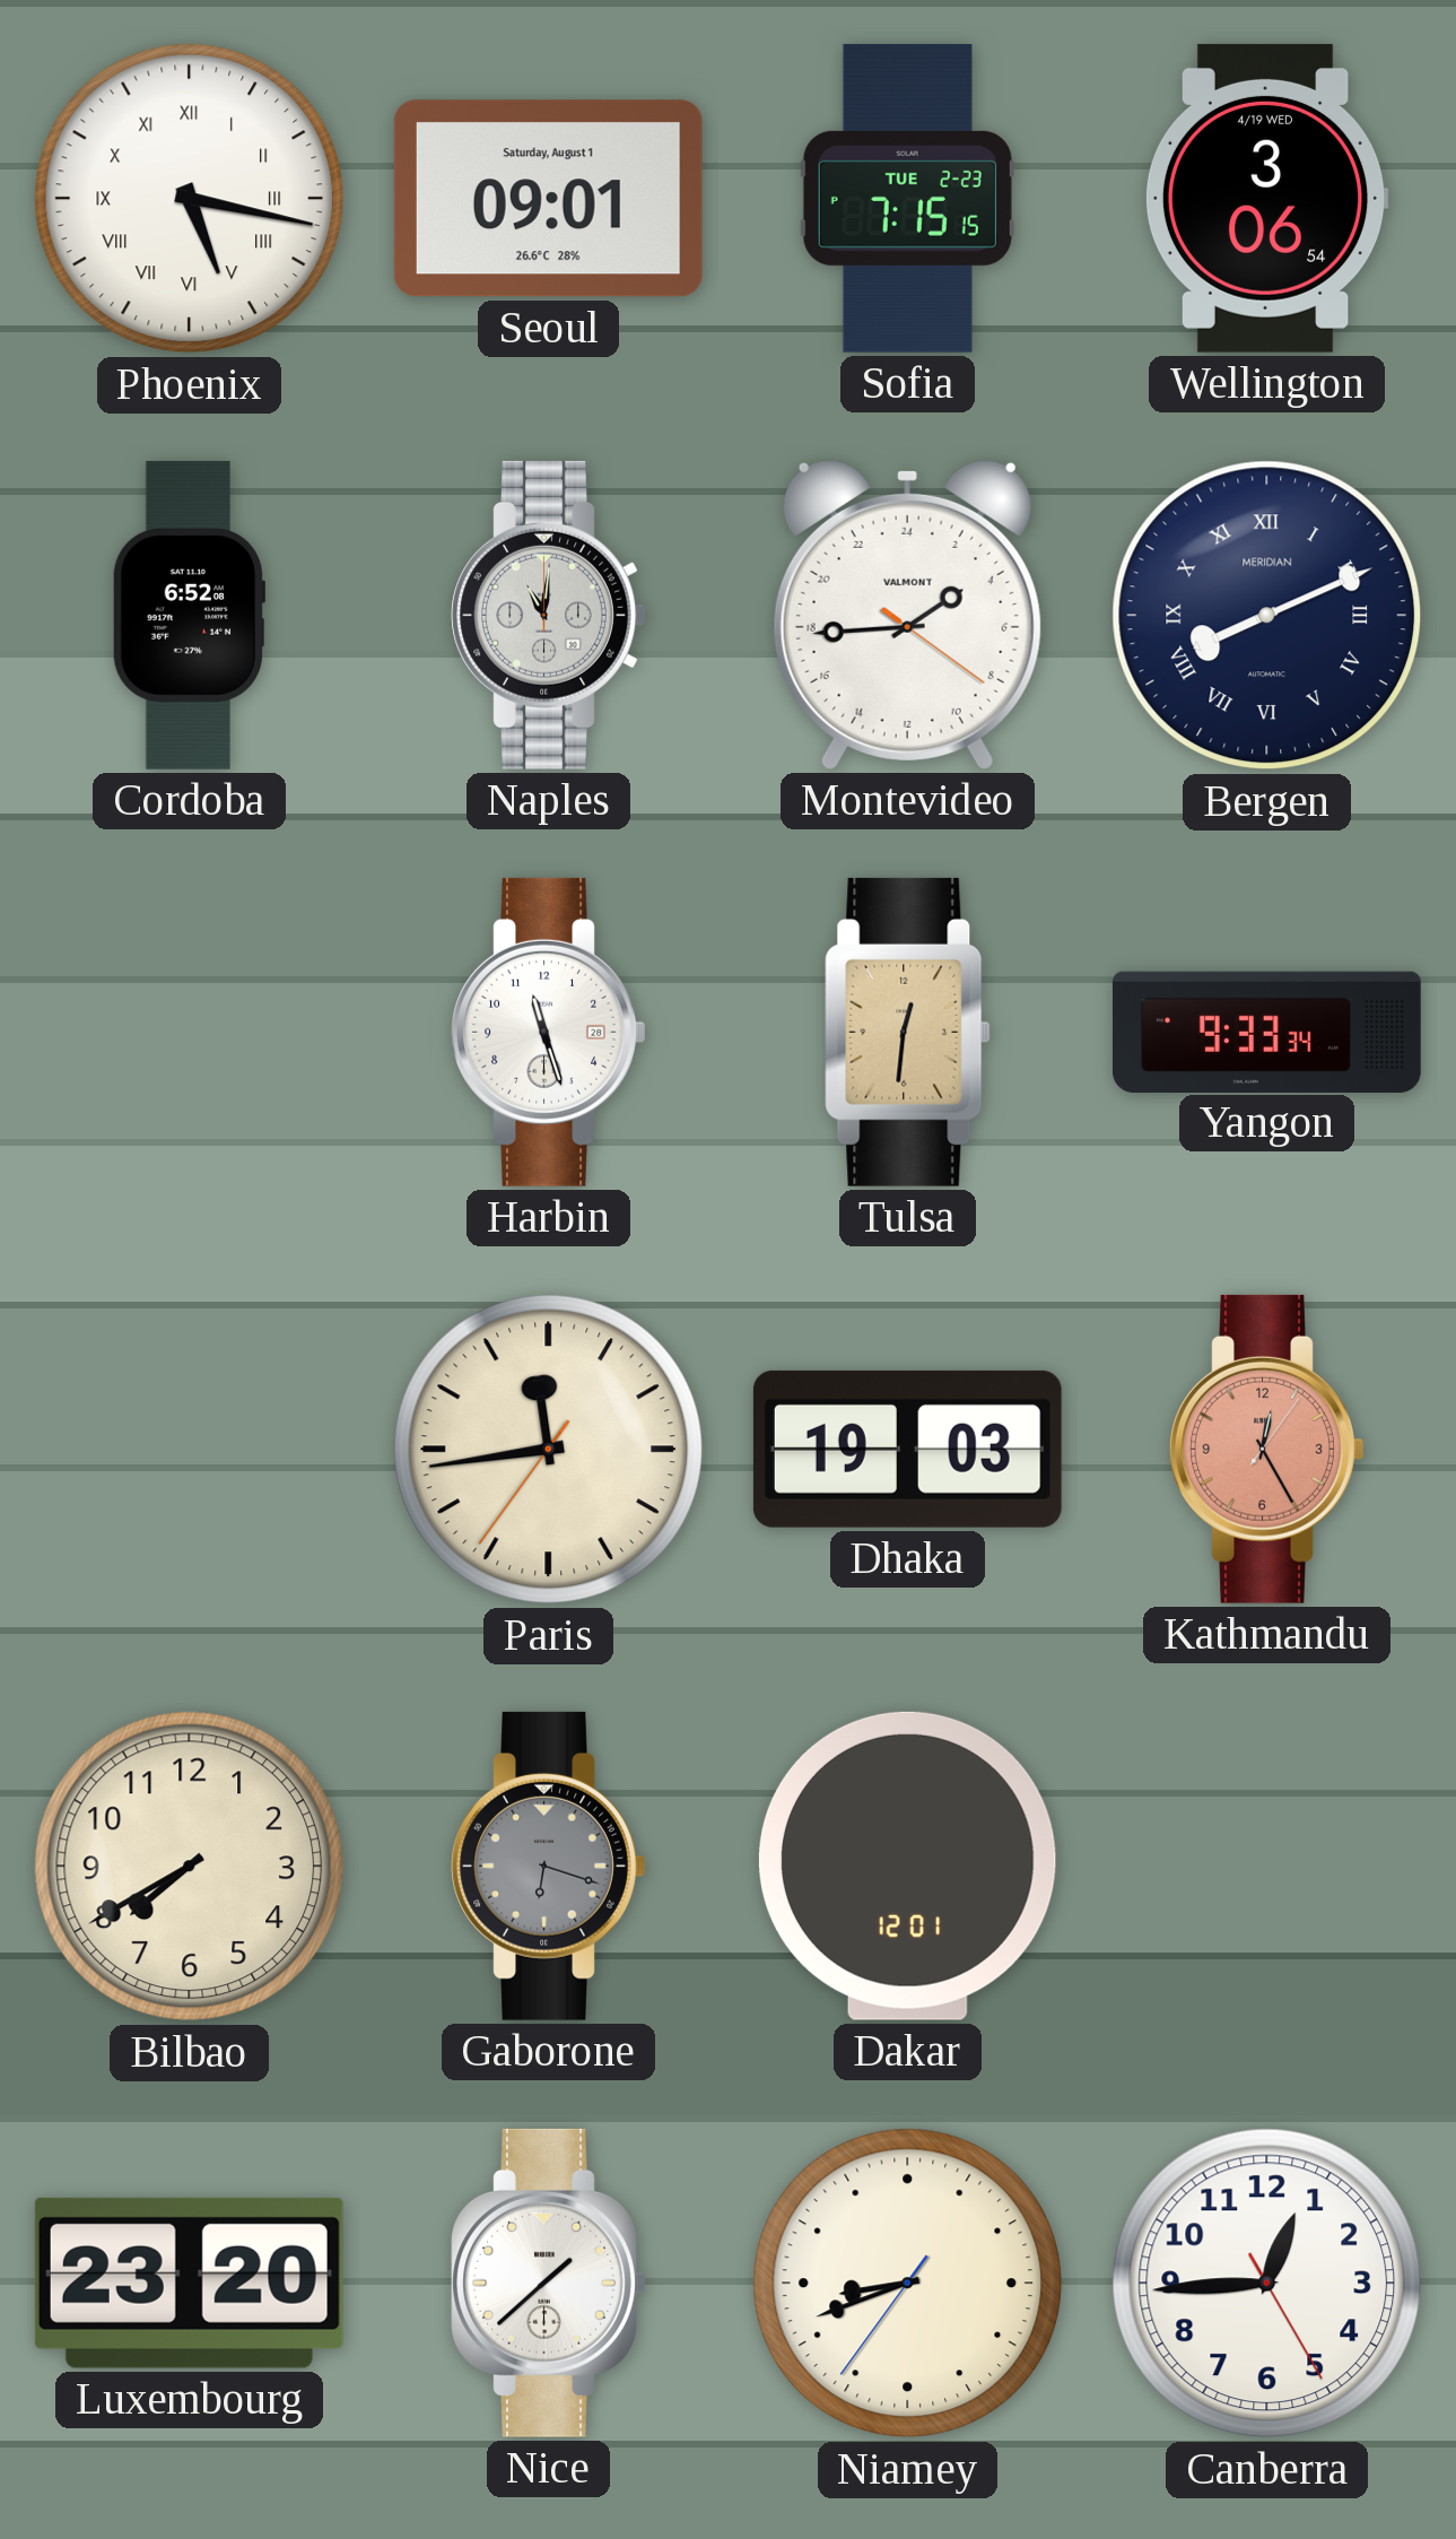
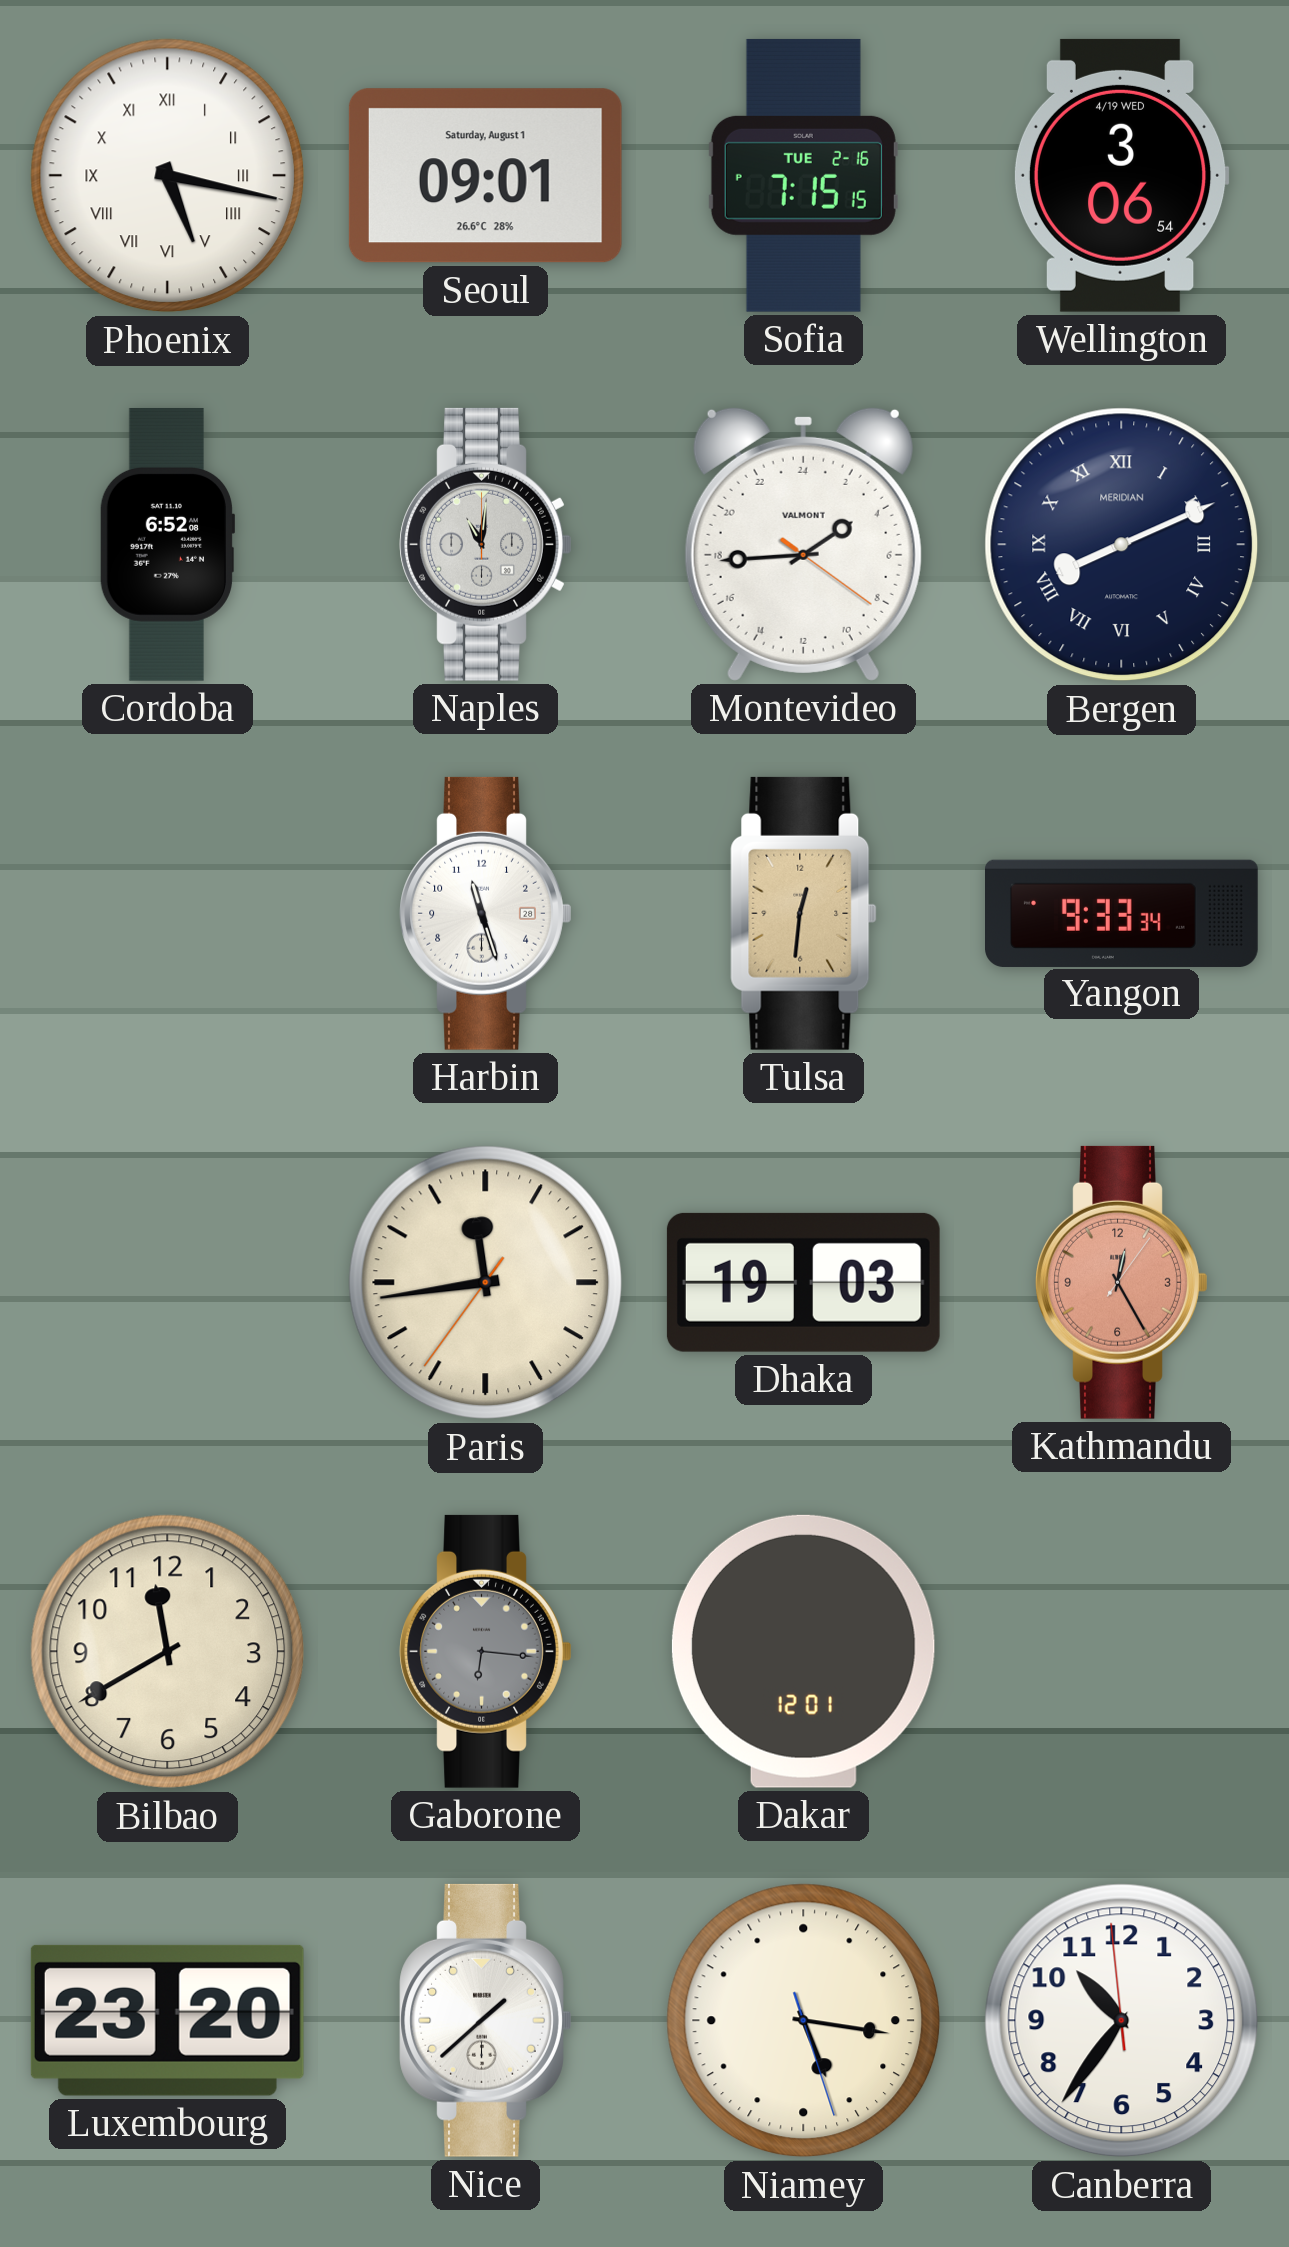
Sofia date: TUE 2-23 -> TUE 2-16 (803, 175)
Bilbao: 7:40 -> 11:40 (168, 1652)
Gaborone: 6:18 -> 6:16 (486, 1651)
Niamey: 8:41 -> 5:16 (804, 2021)
Canberra: 12:44 -> 10:35 (1122, 2021)
